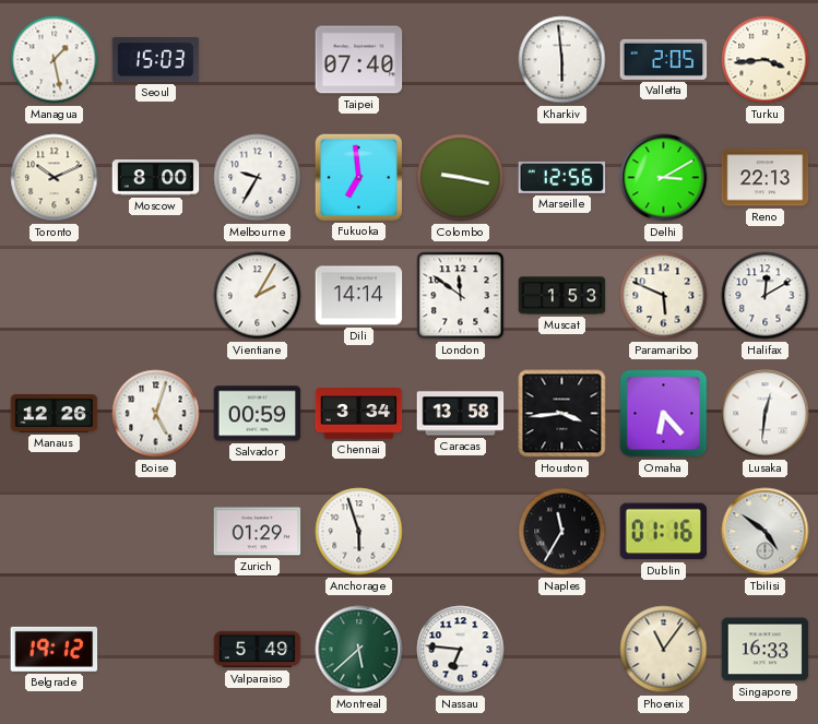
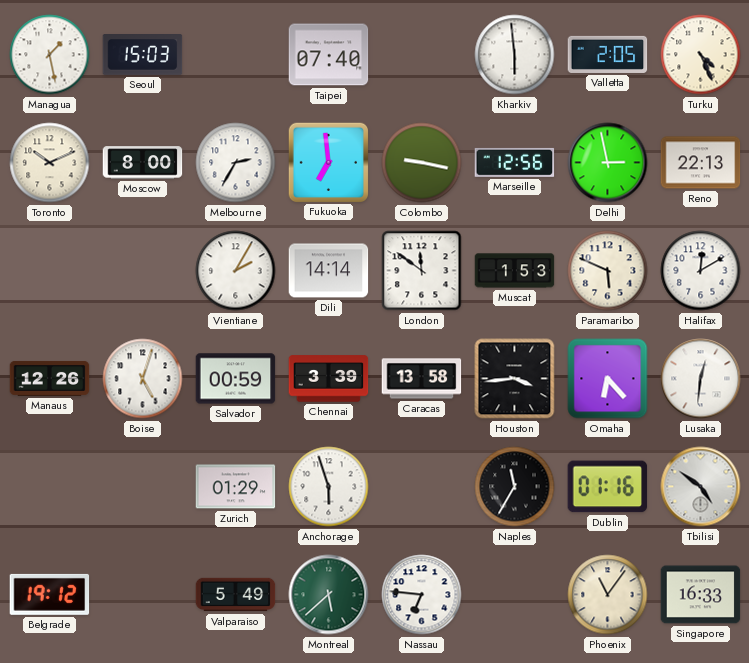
Turku: 3:44 -> 4:26 (701, 55)
Melbourne: 9:35 -> 2:35 (236, 163)
Delhi: 3:10 -> 2:58 (608, 163)
Chennai: 3:34 -> 3:39 (329, 379)
